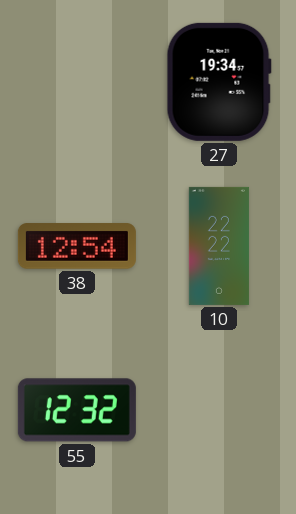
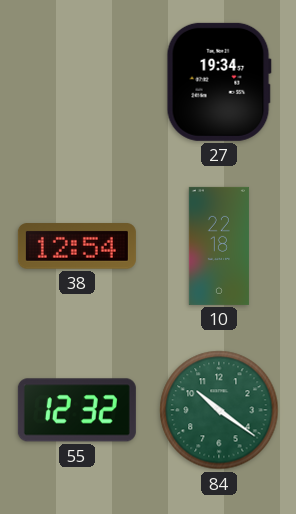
10: 22:22 -> 22:18 (219, 246)
84: none -> 10:21 (219, 410)
